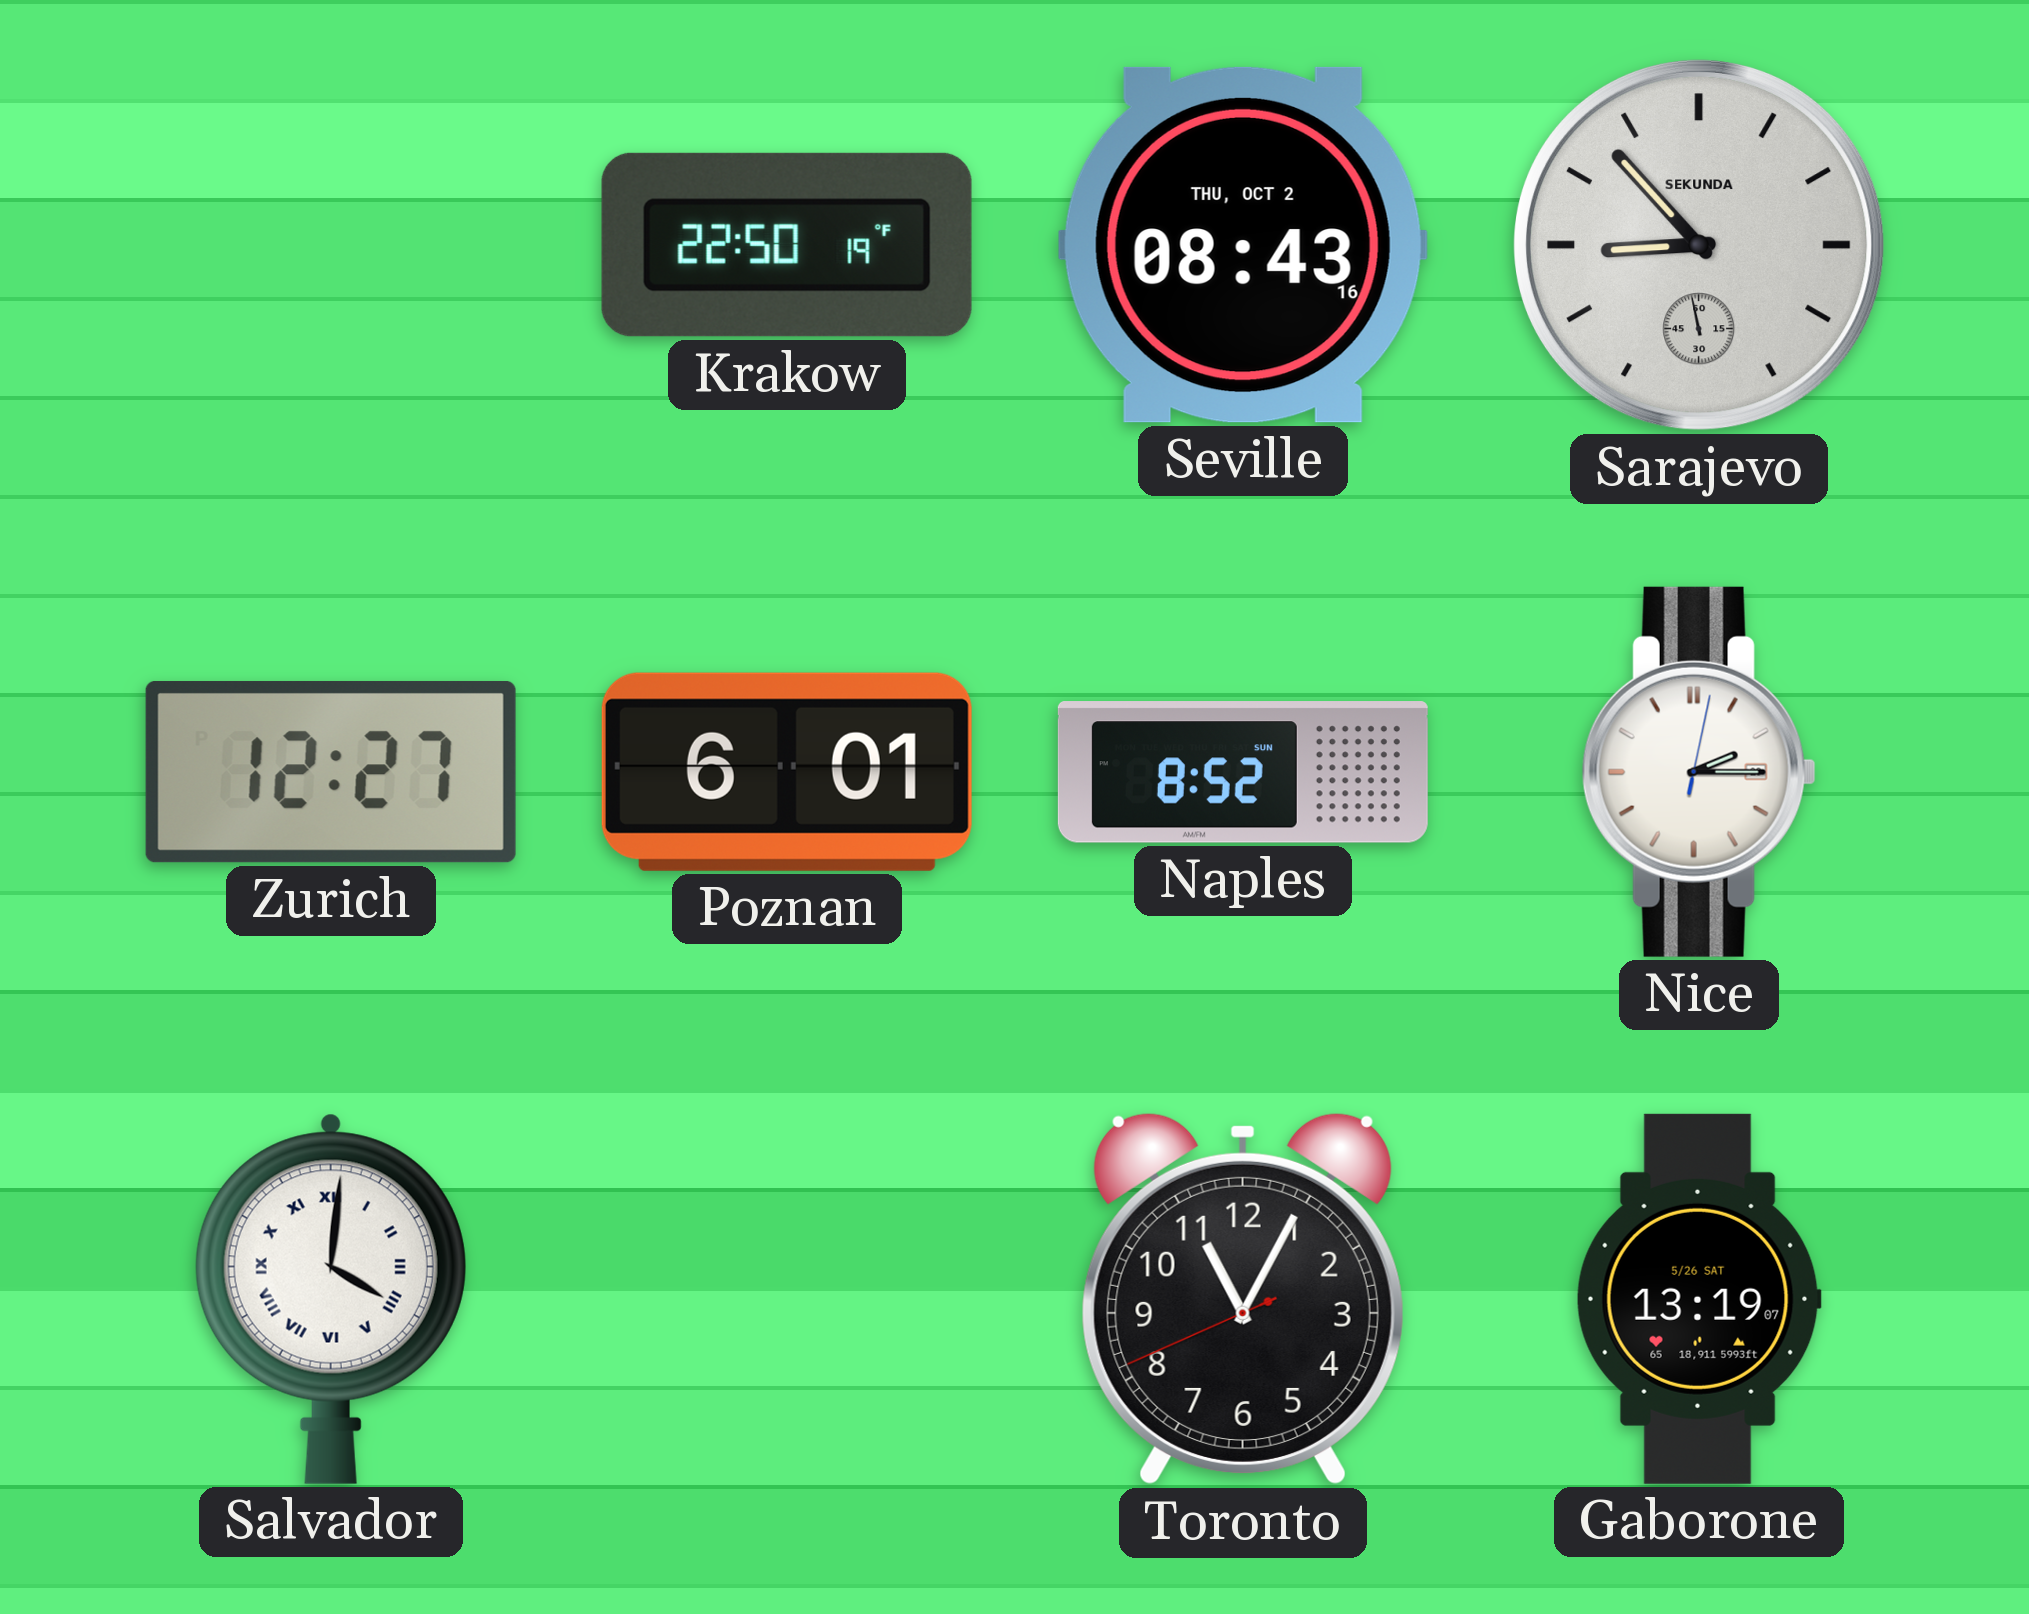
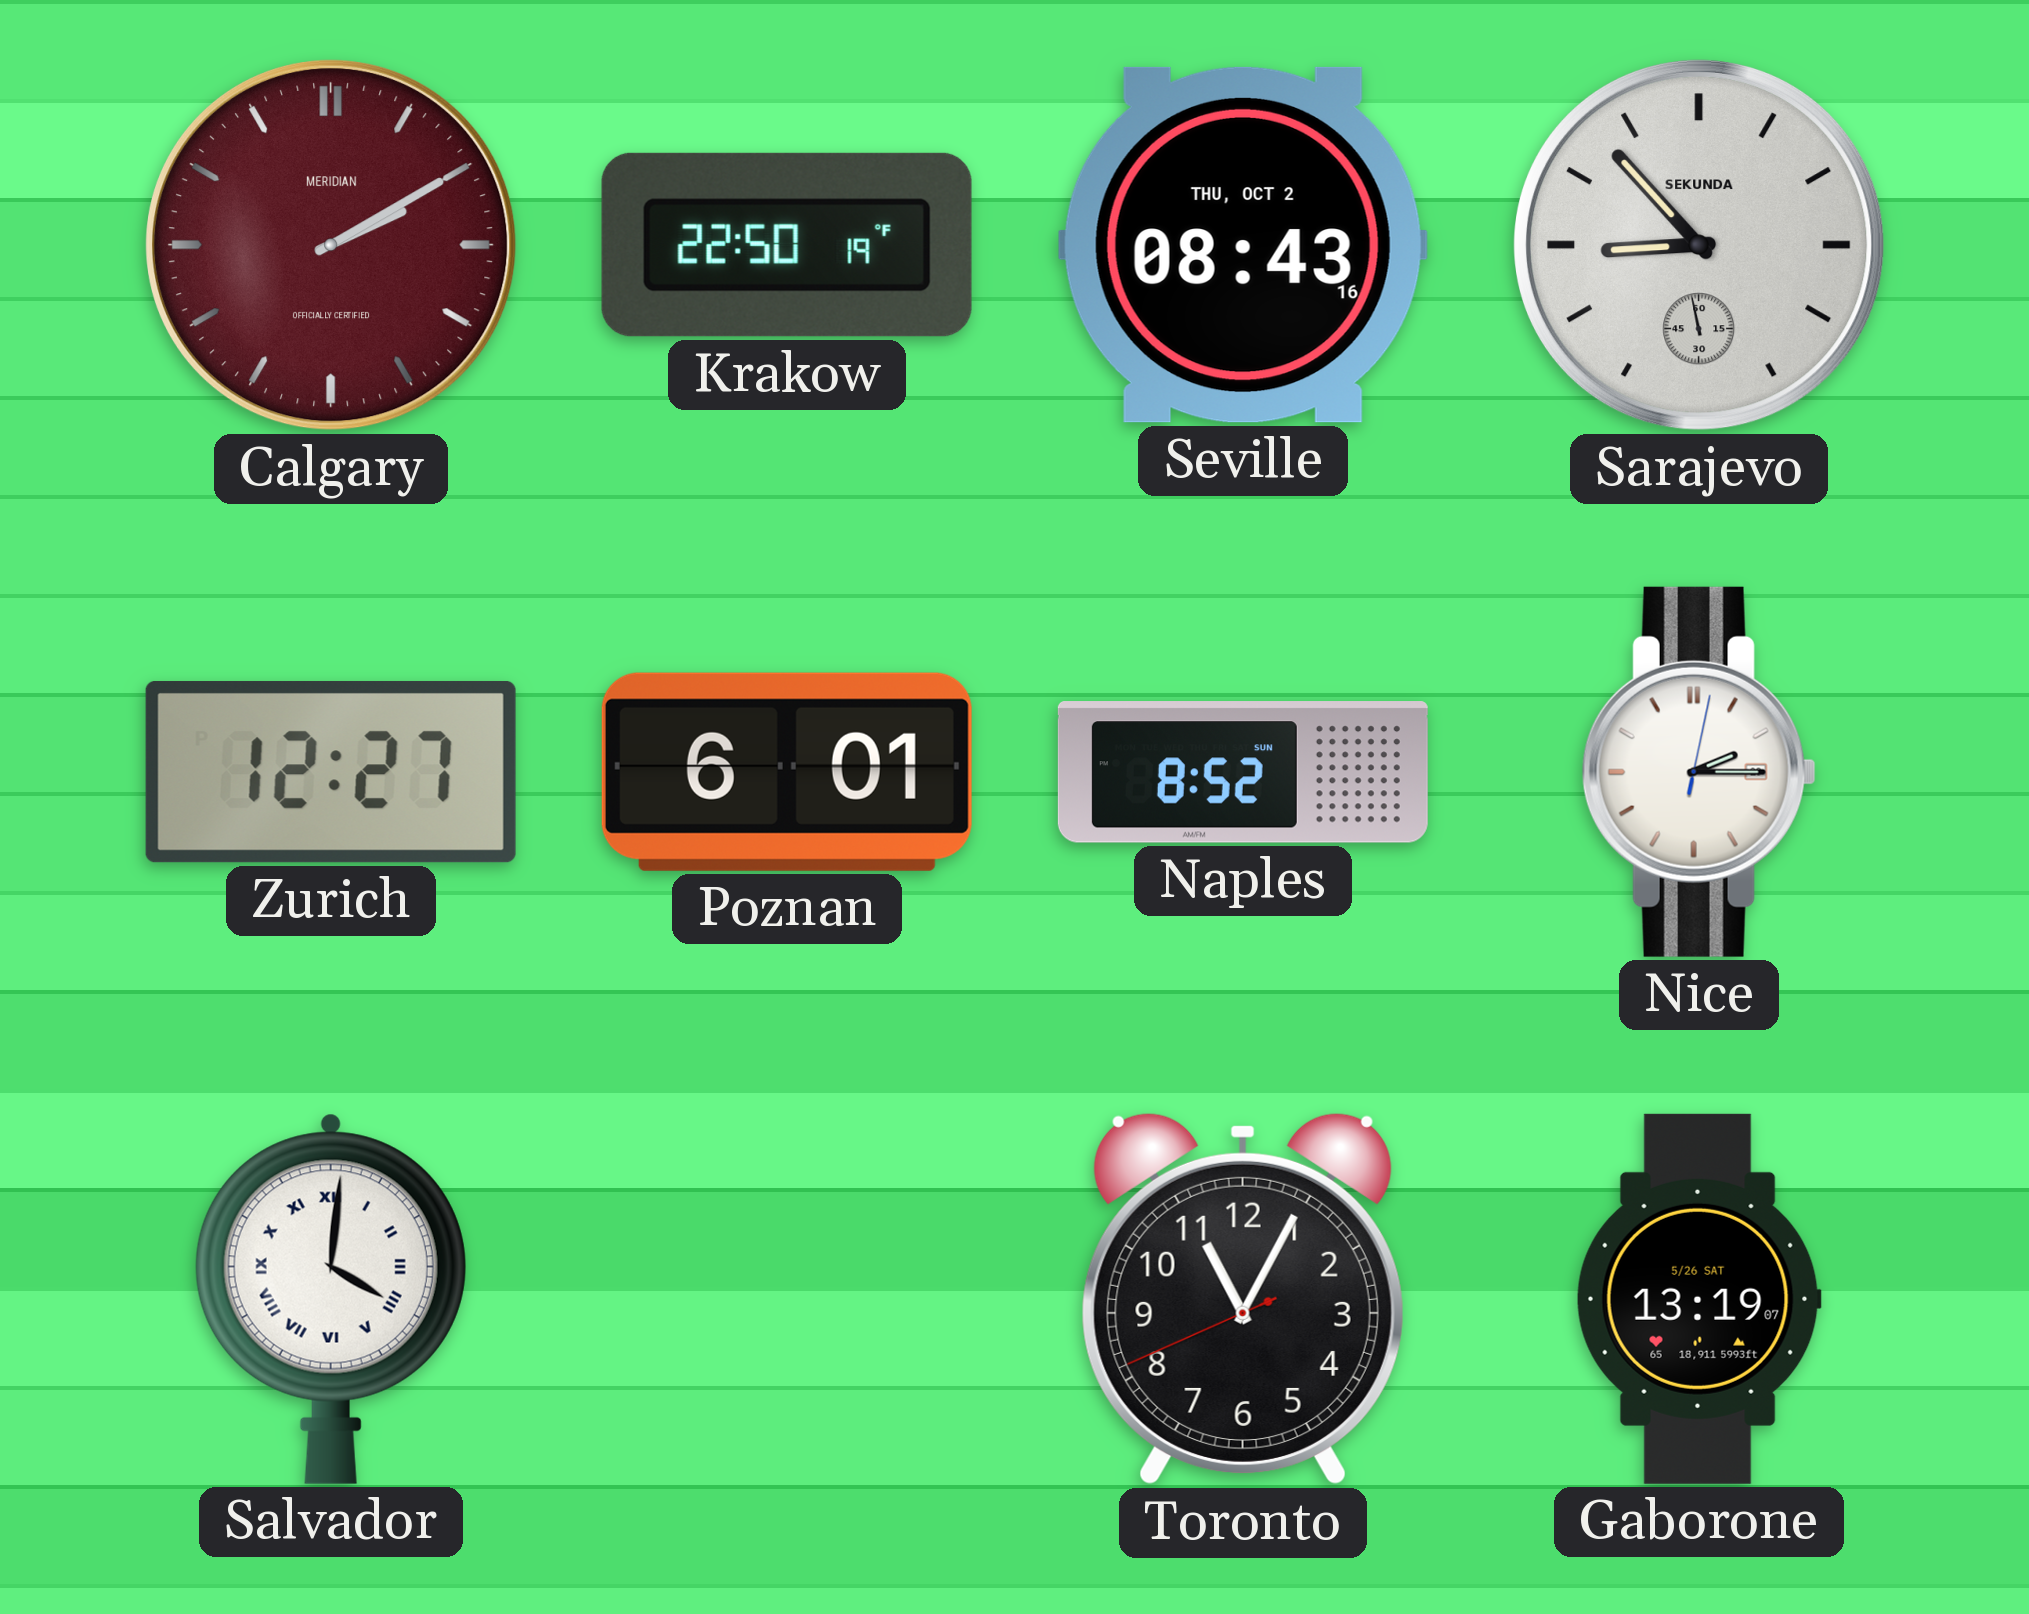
Calgary: none -> 2:10 (332, 246)
